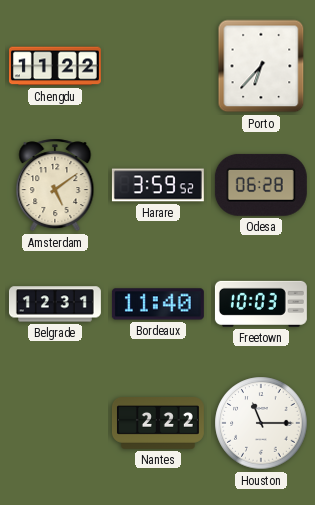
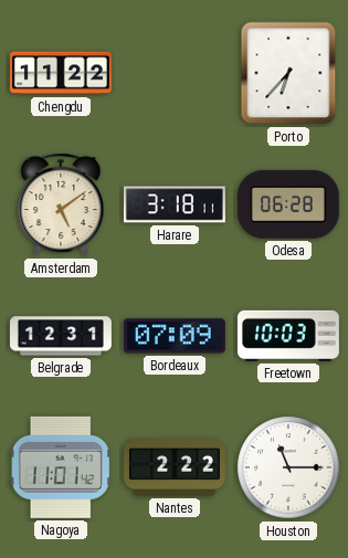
Harare: 3:59 -> 3:18 (175, 204)
Bordeaux: 11:40 -> 07:09 (175, 336)
Nagoya: none -> 11:01 (61, 467)
